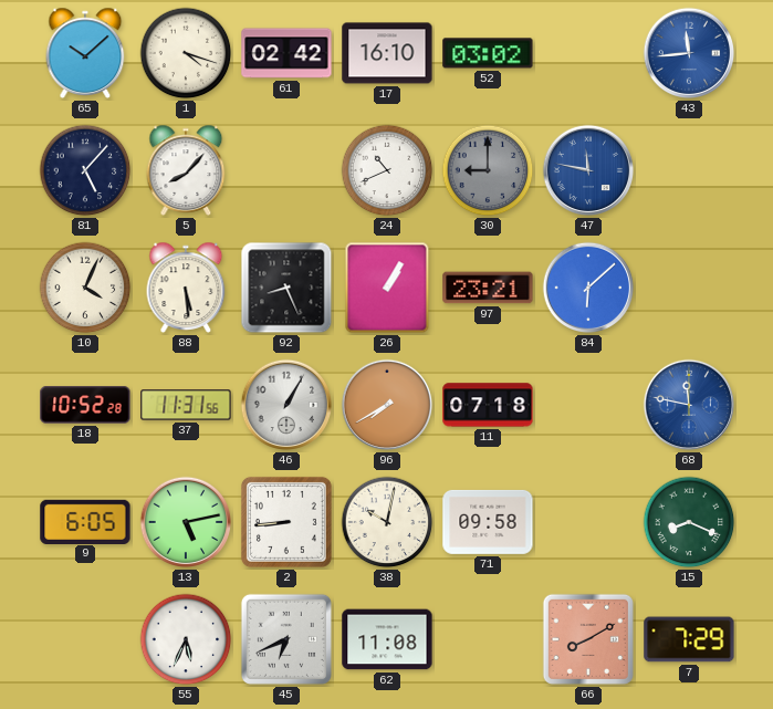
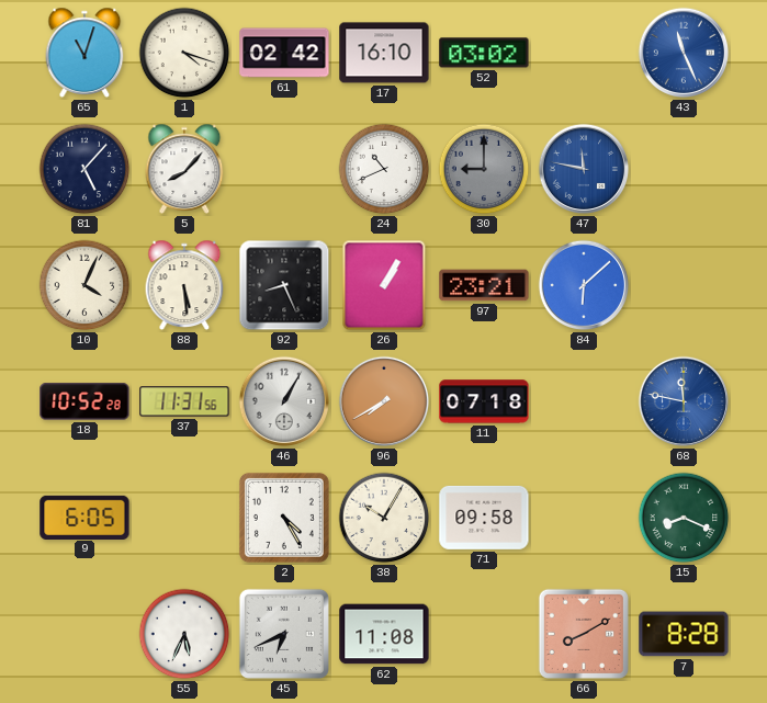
65: 10:08 -> 11:03 (84, 53)
43: 11:44 -> 11:26 (684, 53)
13: 5:13 -> none (186, 522)
2: 8:44 -> 4:25 (284, 518)
38: 10:02 -> 10:05 (384, 518)
7: 7:29 -> 8:28 (684, 634)
